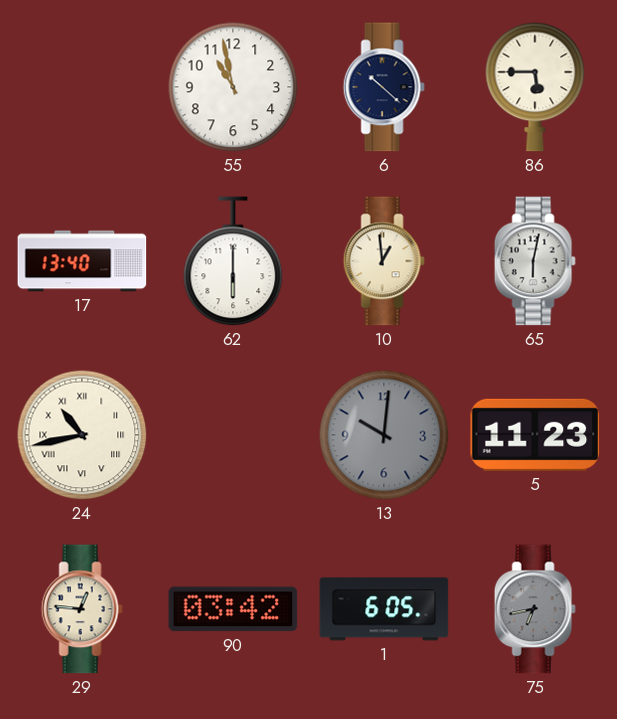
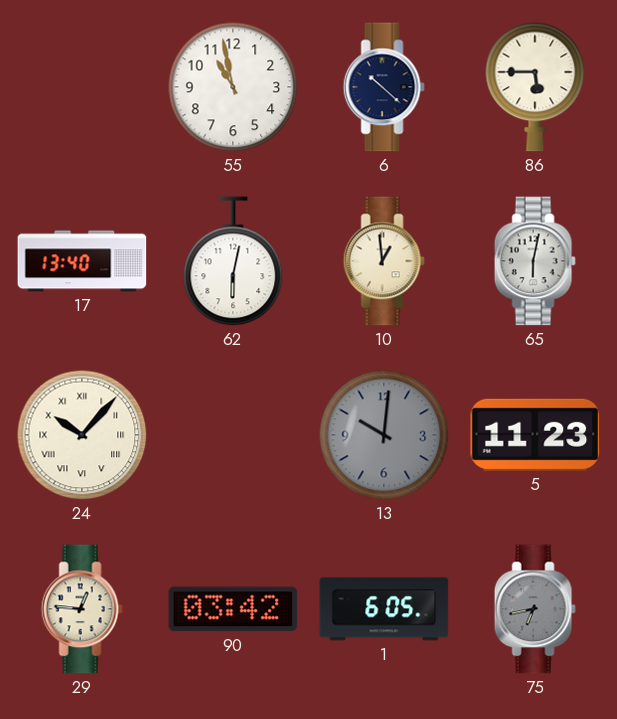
62: 6:00 -> 6:02 (233, 261)
24: 10:43 -> 10:07 (82, 435)
